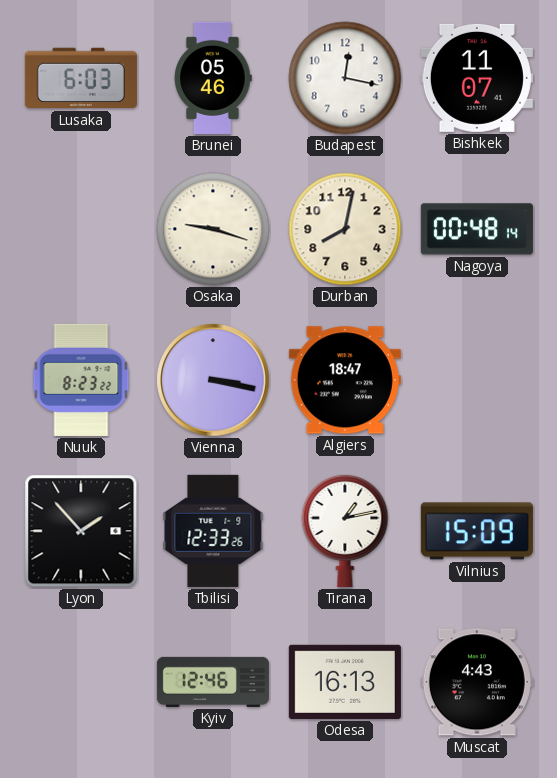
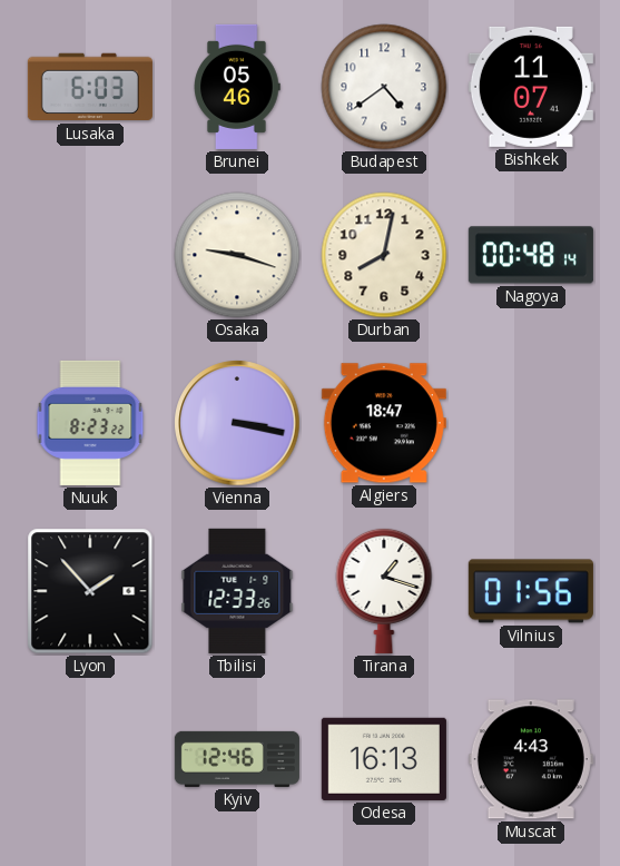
Budapest: 12:17 -> 4:39 (384, 87)
Tirana: 1:13 -> 1:18 (384, 590)
Vilnius: 15:09 -> 01:56 (531, 591)
